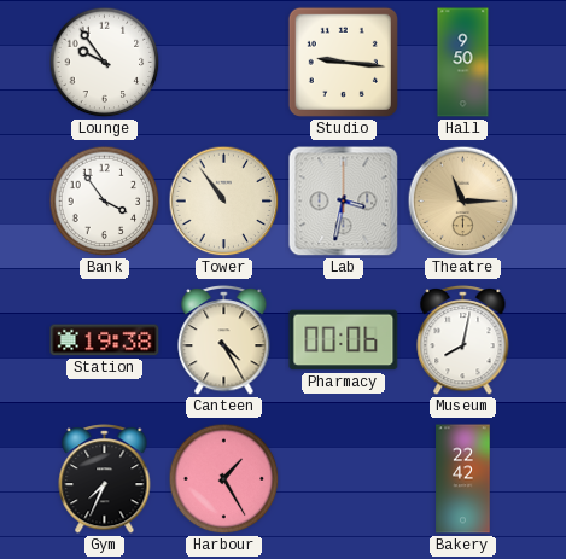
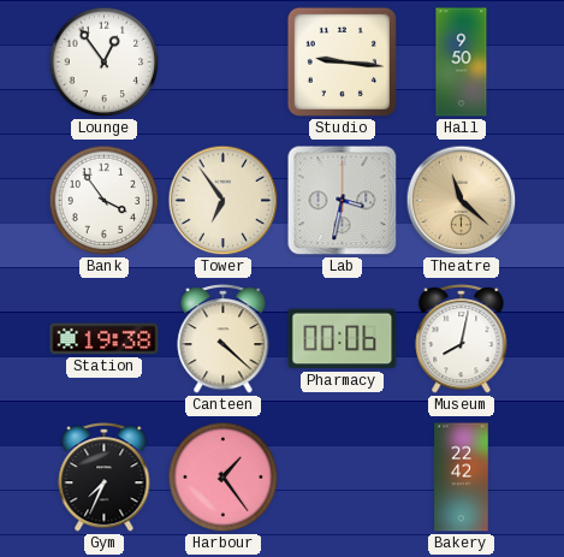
Lounge: 9:54 -> 12:54 (105, 63)
Tower: 10:54 -> 6:54 (224, 201)
Theatre: 11:15 -> 11:22 (462, 201)
Canteen: 4:25 -> 4:22 (224, 339)
Harbour: 1:25 -> 1:24 (224, 478)
